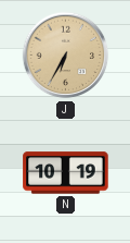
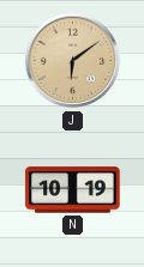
J: 6:35 -> 6:09 (73, 61)
